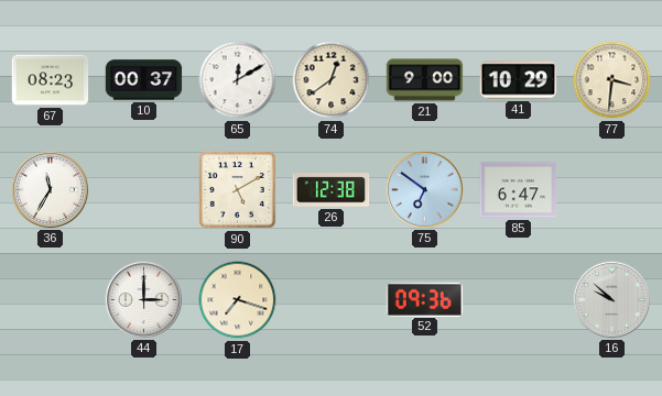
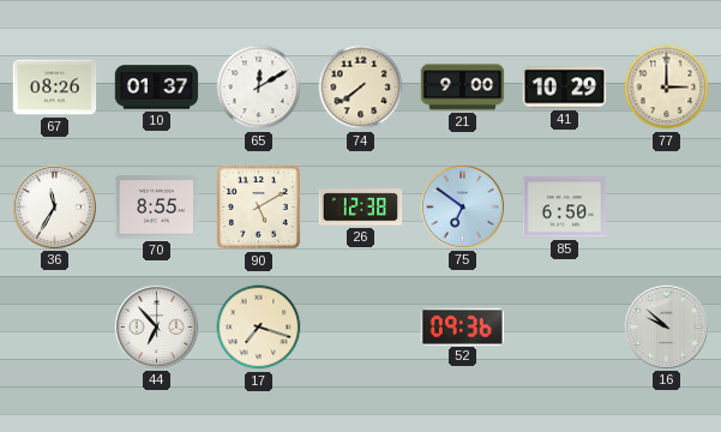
67: 08:23 -> 08:26 (55, 88)
10: 00:37 -> 01:37 (157, 88)
74: 12:39 -> 7:39 (361, 88)
77: 3:31 -> 3:00 (667, 88)
70: none -> 8:55 (157, 208)
85: 6:47 -> 6:50 (565, 208)
44: 3:00 -> 6:53 (156, 326)
